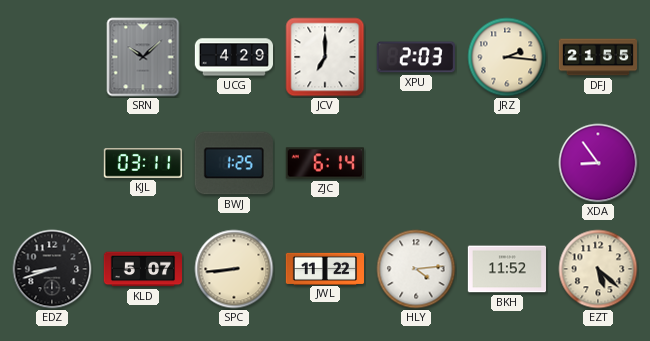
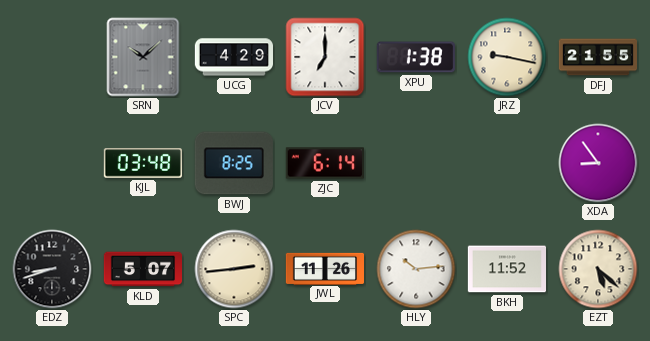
XPU: 2:03 -> 1:38 (416, 57)
JRZ: 2:16 -> 9:17 (507, 57)
KJL: 03:11 -> 03:48 (143, 163)
BWJ: 1:25 -> 8:25 (234, 163)
SPC: 8:44 -> 2:44 (234, 269)
JWL: 11:22 -> 11:26 (324, 268)
HLY: 4:14 -> 10:14 (416, 269)
